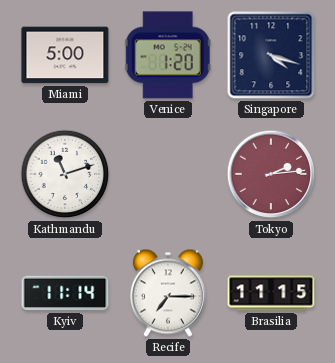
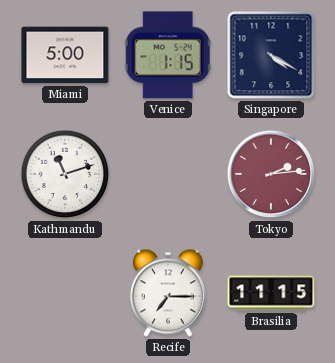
Venice: 1:20 -> 1:15 (168, 55)
Singapore: 4:18 -> 4:20 (271, 55)
Kyiv: 11:14 -> none (65, 293)
